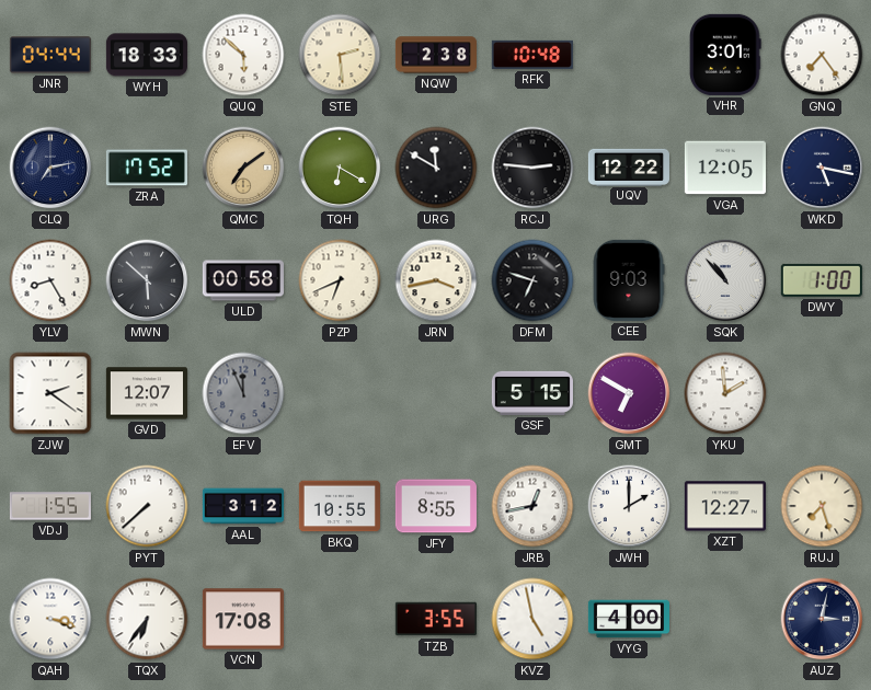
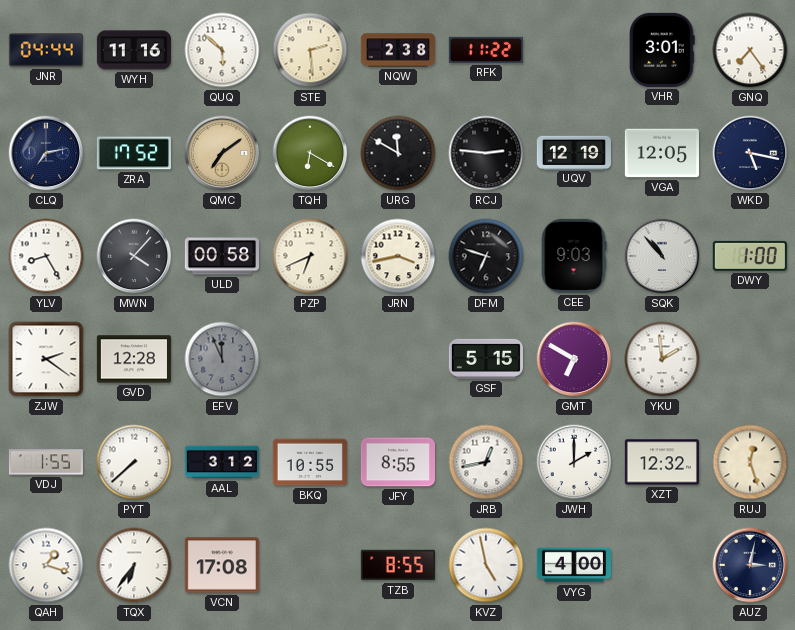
WYH: 18:33 -> 11:16 (134, 50)
RFK: 10:48 -> 11:22 (486, 50)
UQV: 12:22 -> 12:19 (574, 152)
MWN: 5:52 -> 4:07 (134, 256)
GVD: 12:07 -> 12:28 (134, 359)
XZT: 12:27 -> 12:32 (662, 462)
RUJ: 7:27 -> 12:27 (750, 462)
QAH: 3:18 -> 1:18 (46, 565)
TZB: 3:55 -> 8:55 (398, 565)
